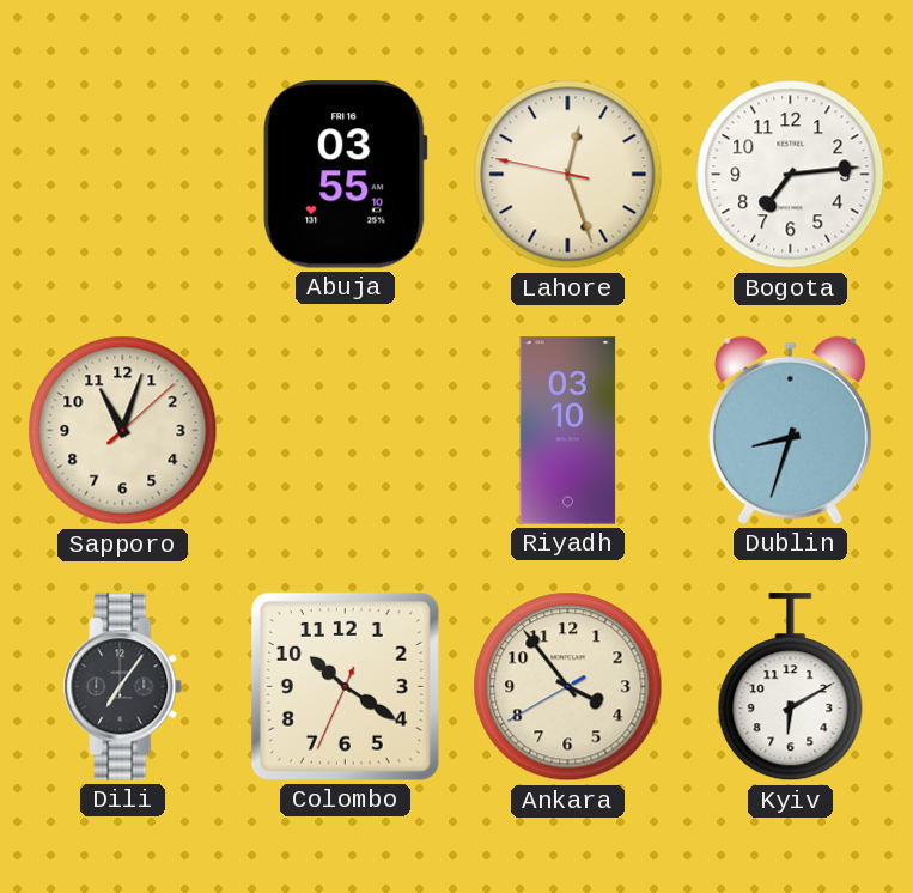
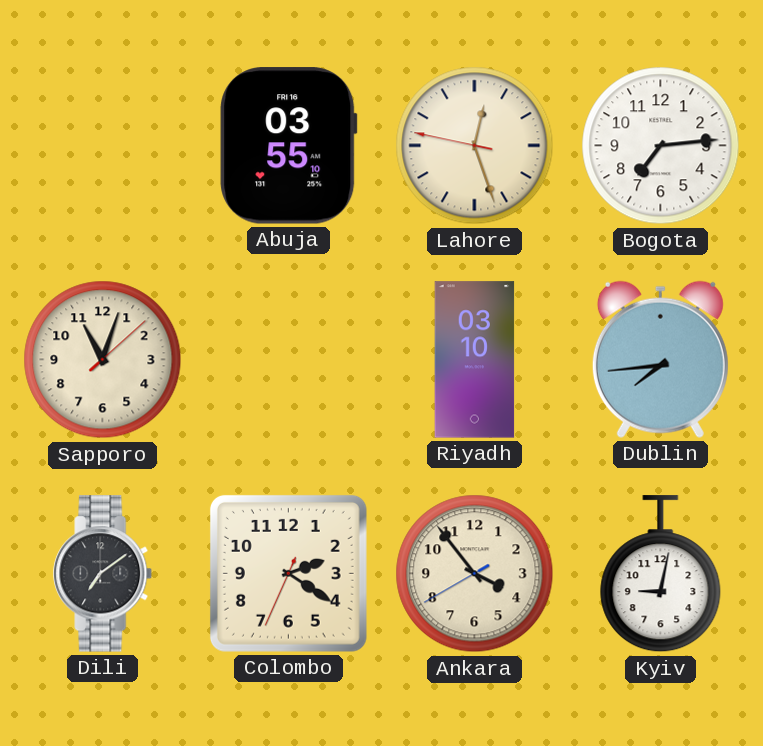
Dublin: 8:33 -> 7:44 (660, 359)
Dili: 7:06 -> 7:09 (103, 574)
Colombo: 10:20 -> 2:20 (288, 573)
Kyiv: 6:10 -> 9:02 (661, 574)
